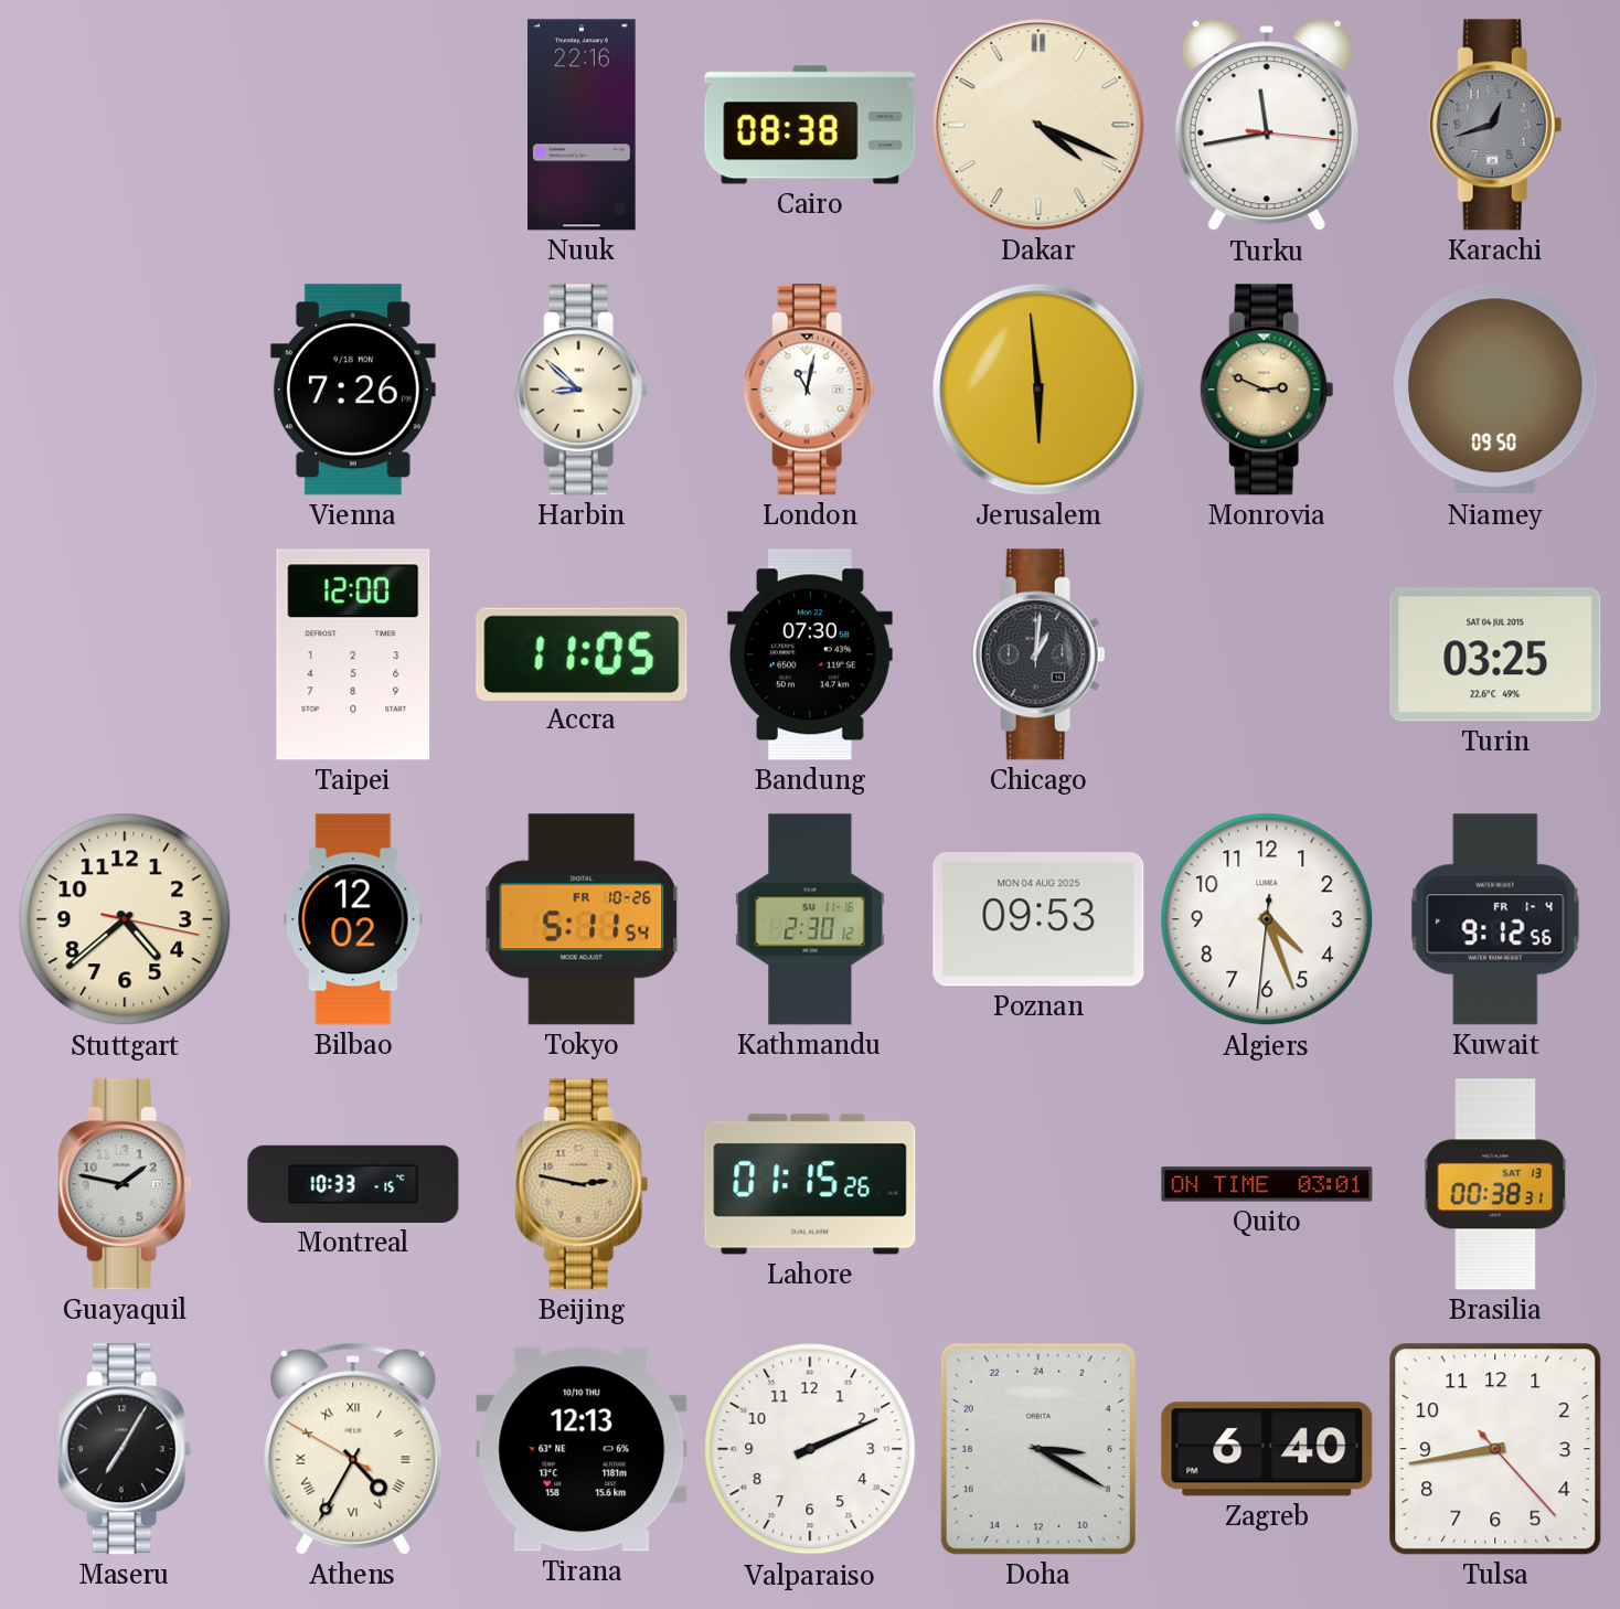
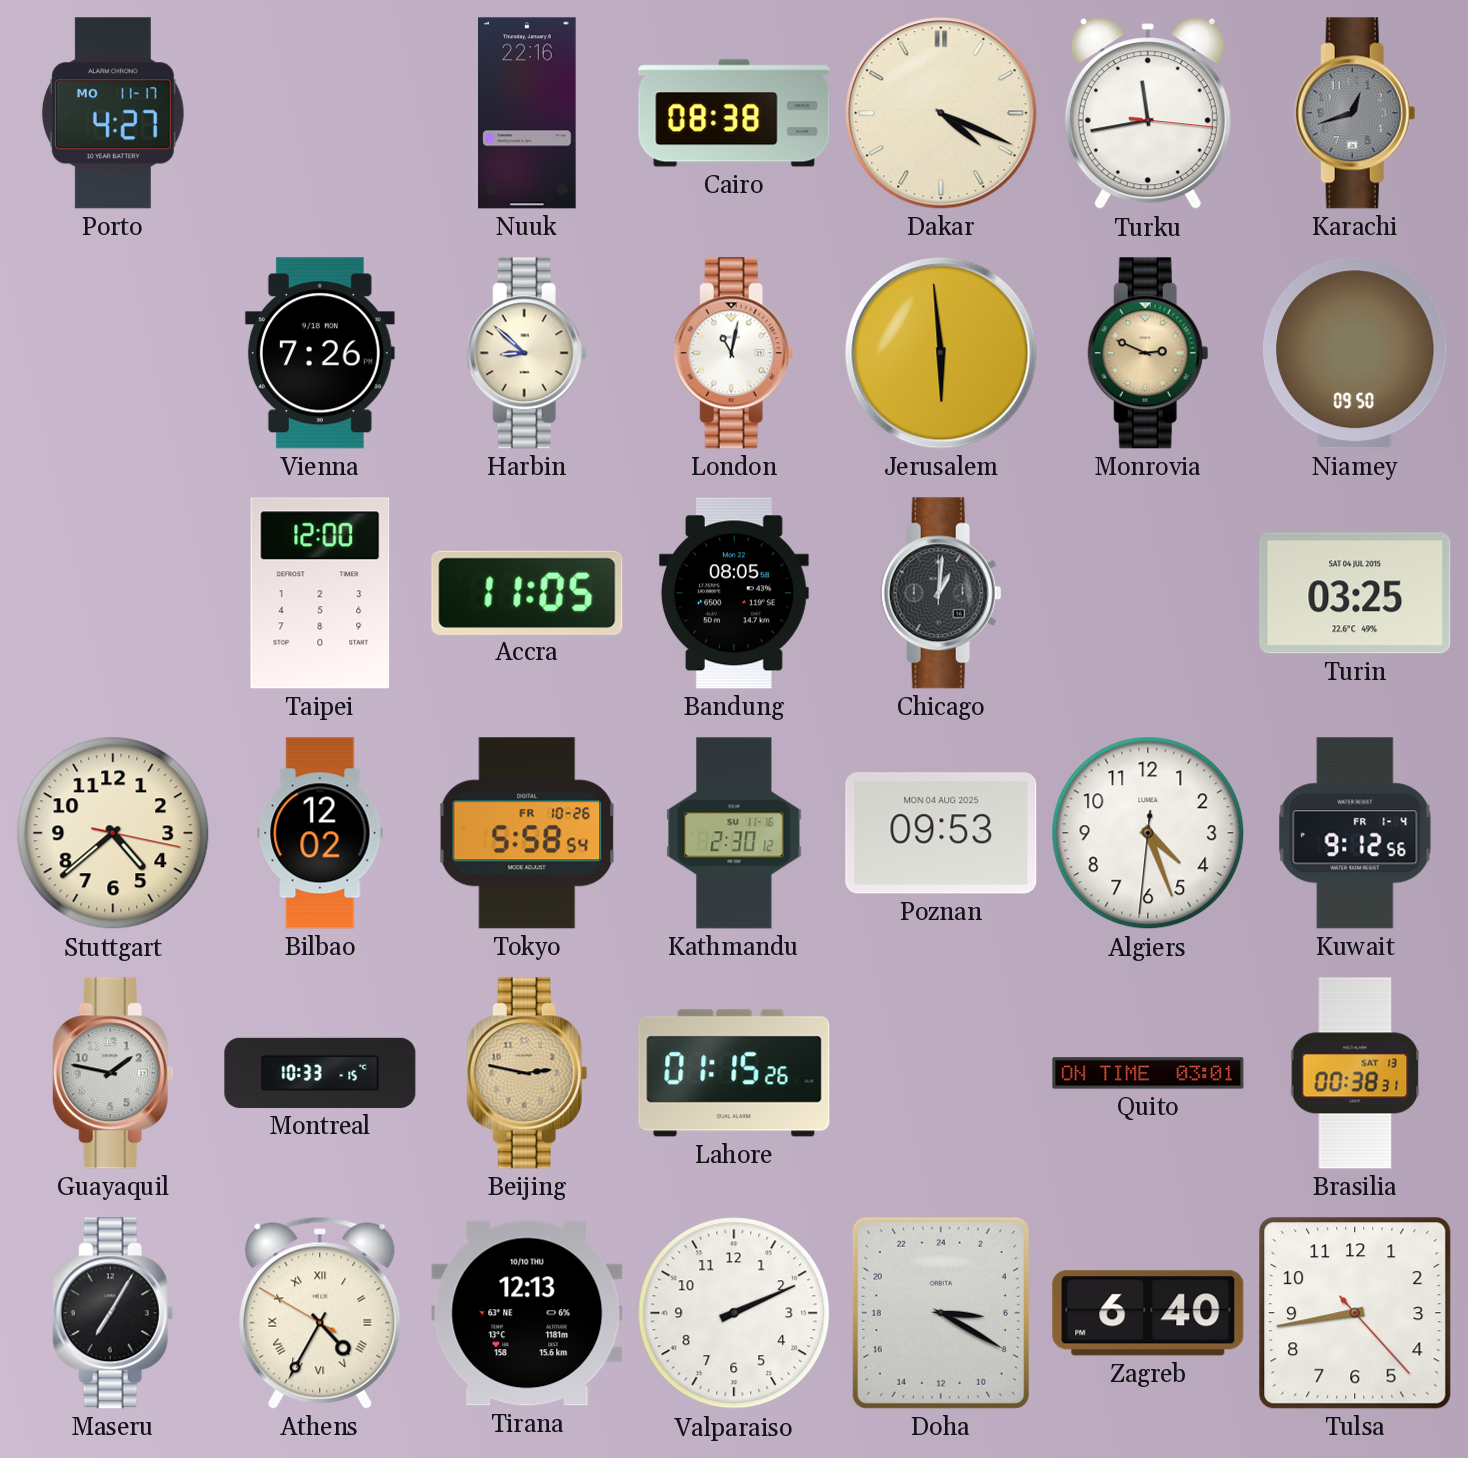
Porto: none -> 4:27 (113, 113)
Bandung: 07:30 -> 08:05 (734, 593)
Tokyo: 5:11 -> 5:58 (527, 833)
